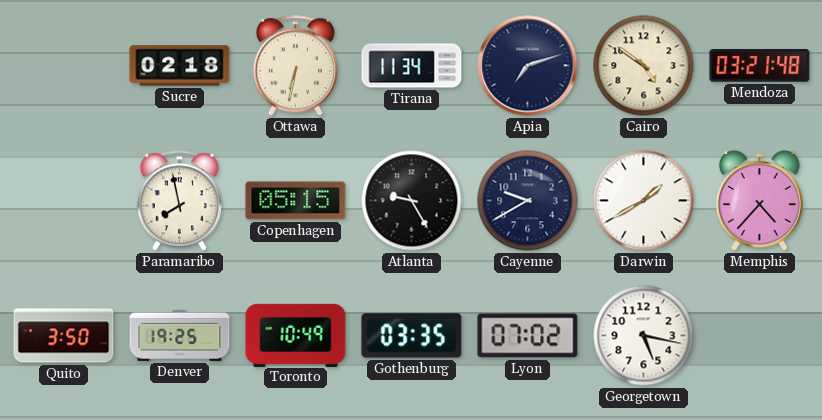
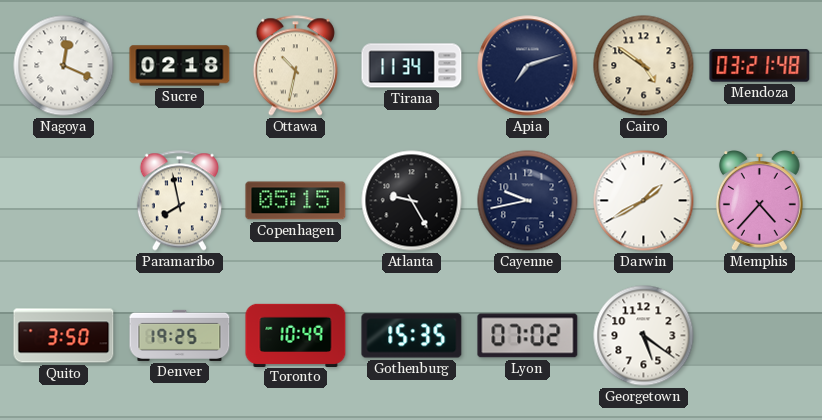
Nagoya: none -> 12:19 (64, 66)
Ottawa: 6:32 -> 10:32 (295, 66)
Cayenne: 9:40 -> 9:43 (528, 201)
Gothenburg: 03:35 -> 15:35 (412, 336)
Georgetown: 5:17 -> 5:21 (644, 336)
